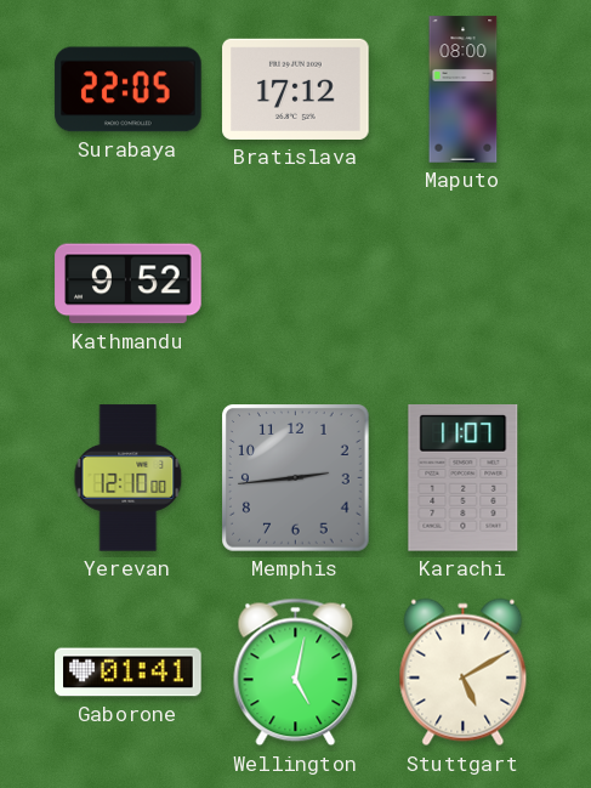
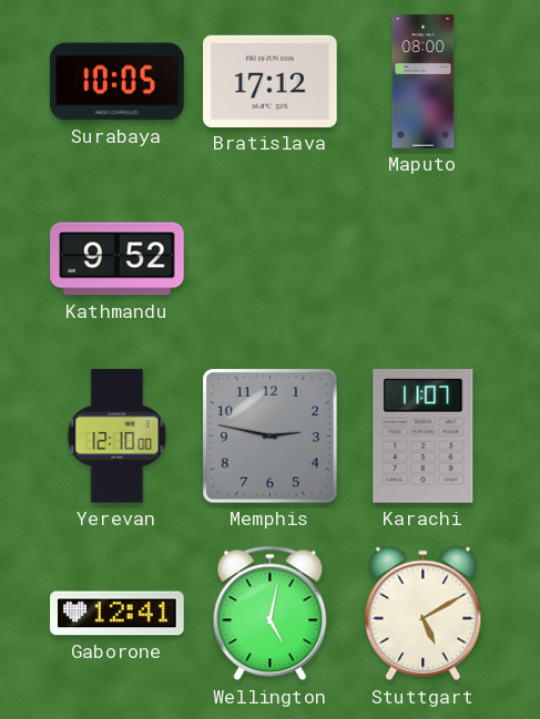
Surabaya: 22:05 -> 10:05 (118, 82)
Memphis: 2:44 -> 2:47 (271, 436)
Gaborone: 01:41 -> 12:41 (118, 614)
